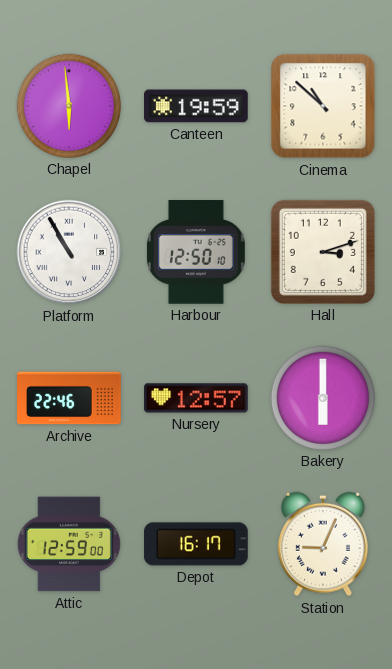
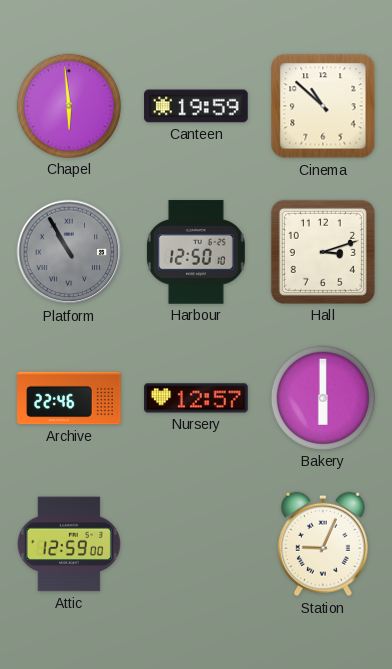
Platform dial: white -> grey (69, 252)
Depot: 16:17 -> none (196, 544)
